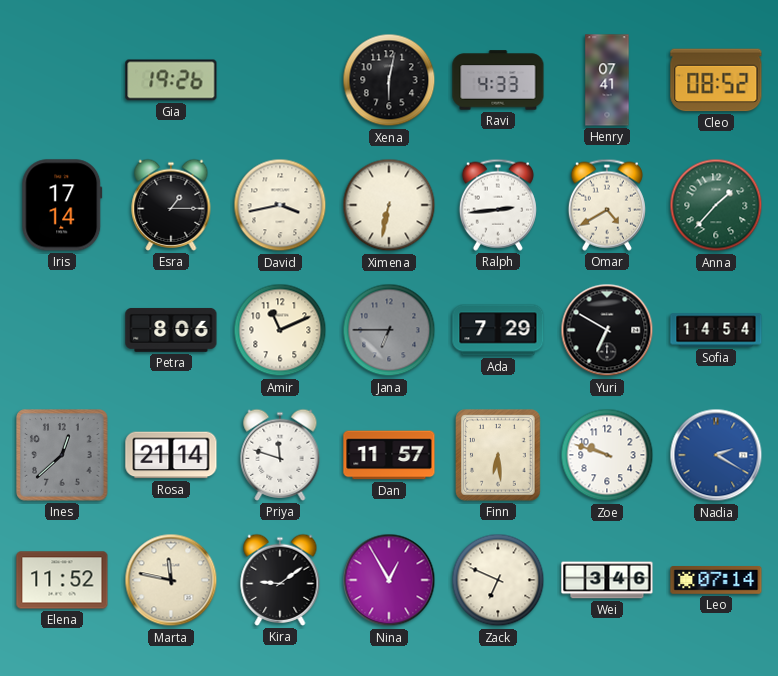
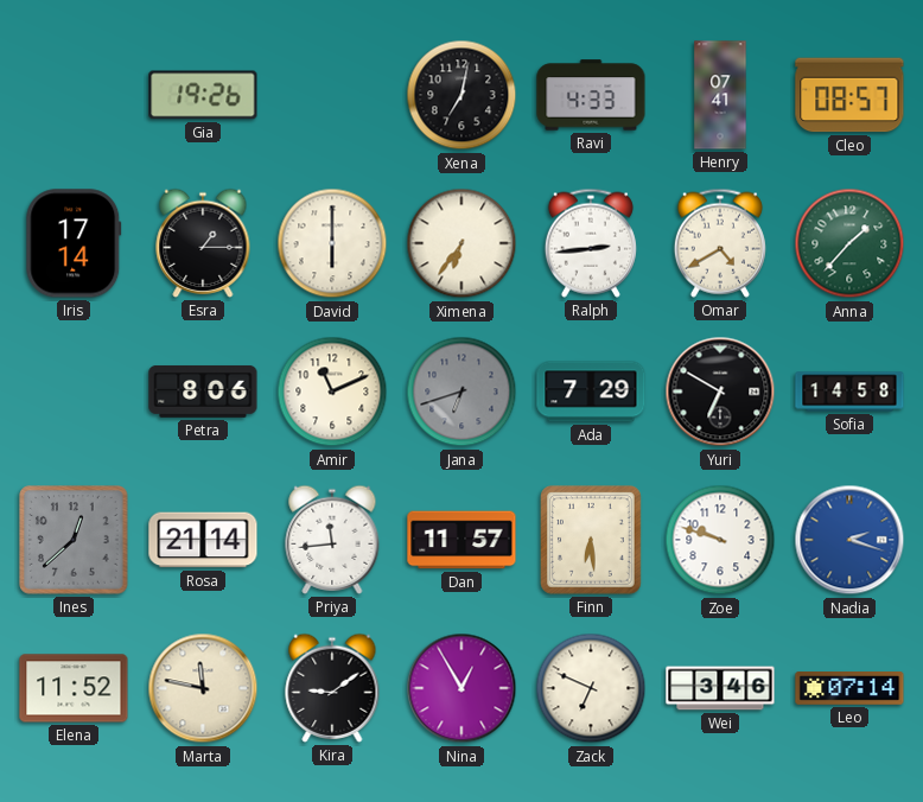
Xena: 6:02 -> 7:02 (461, 95)
Cleo: 08:52 -> 08:57 (849, 95)
David: 3:43 -> 6:00 (332, 243)
Ximena: 6:32 -> 6:36 (461, 243)
Jana: 6:45 -> 6:42 (461, 392)
Sofia: 14:54 -> 14:58 (849, 392)
Priya: 11:48 -> 11:44 (332, 540)
Nadia: 2:20 -> 2:18 (849, 540)
